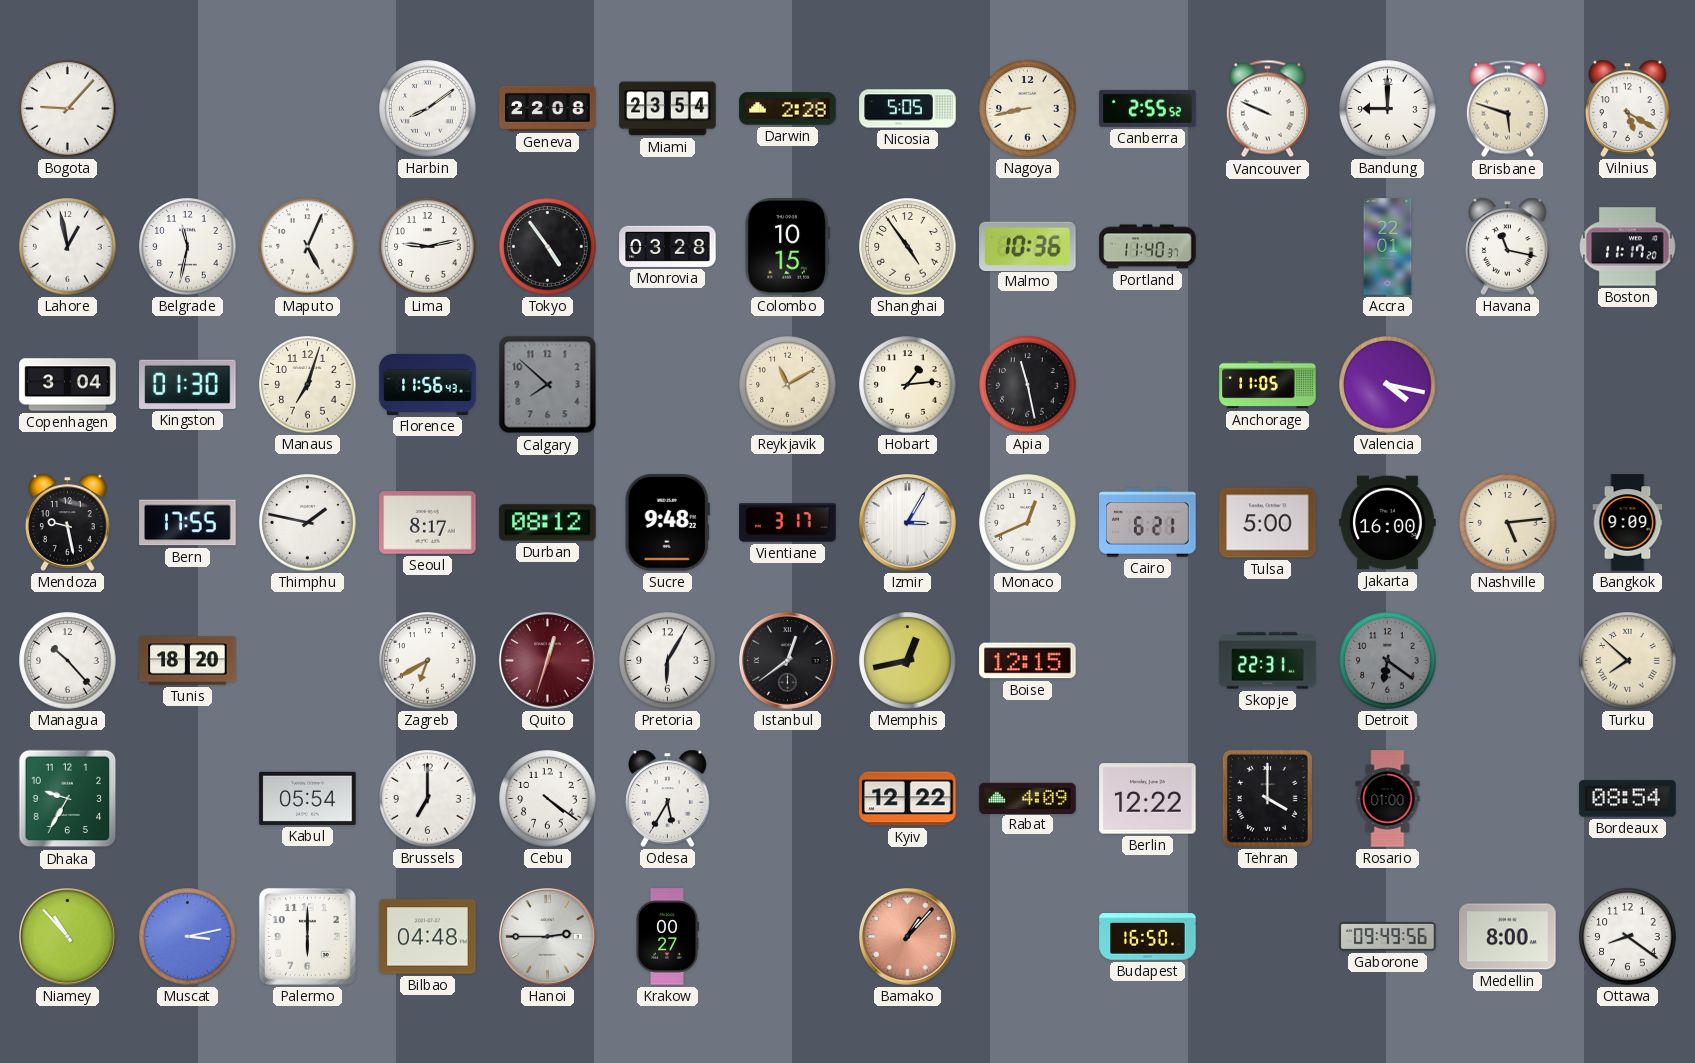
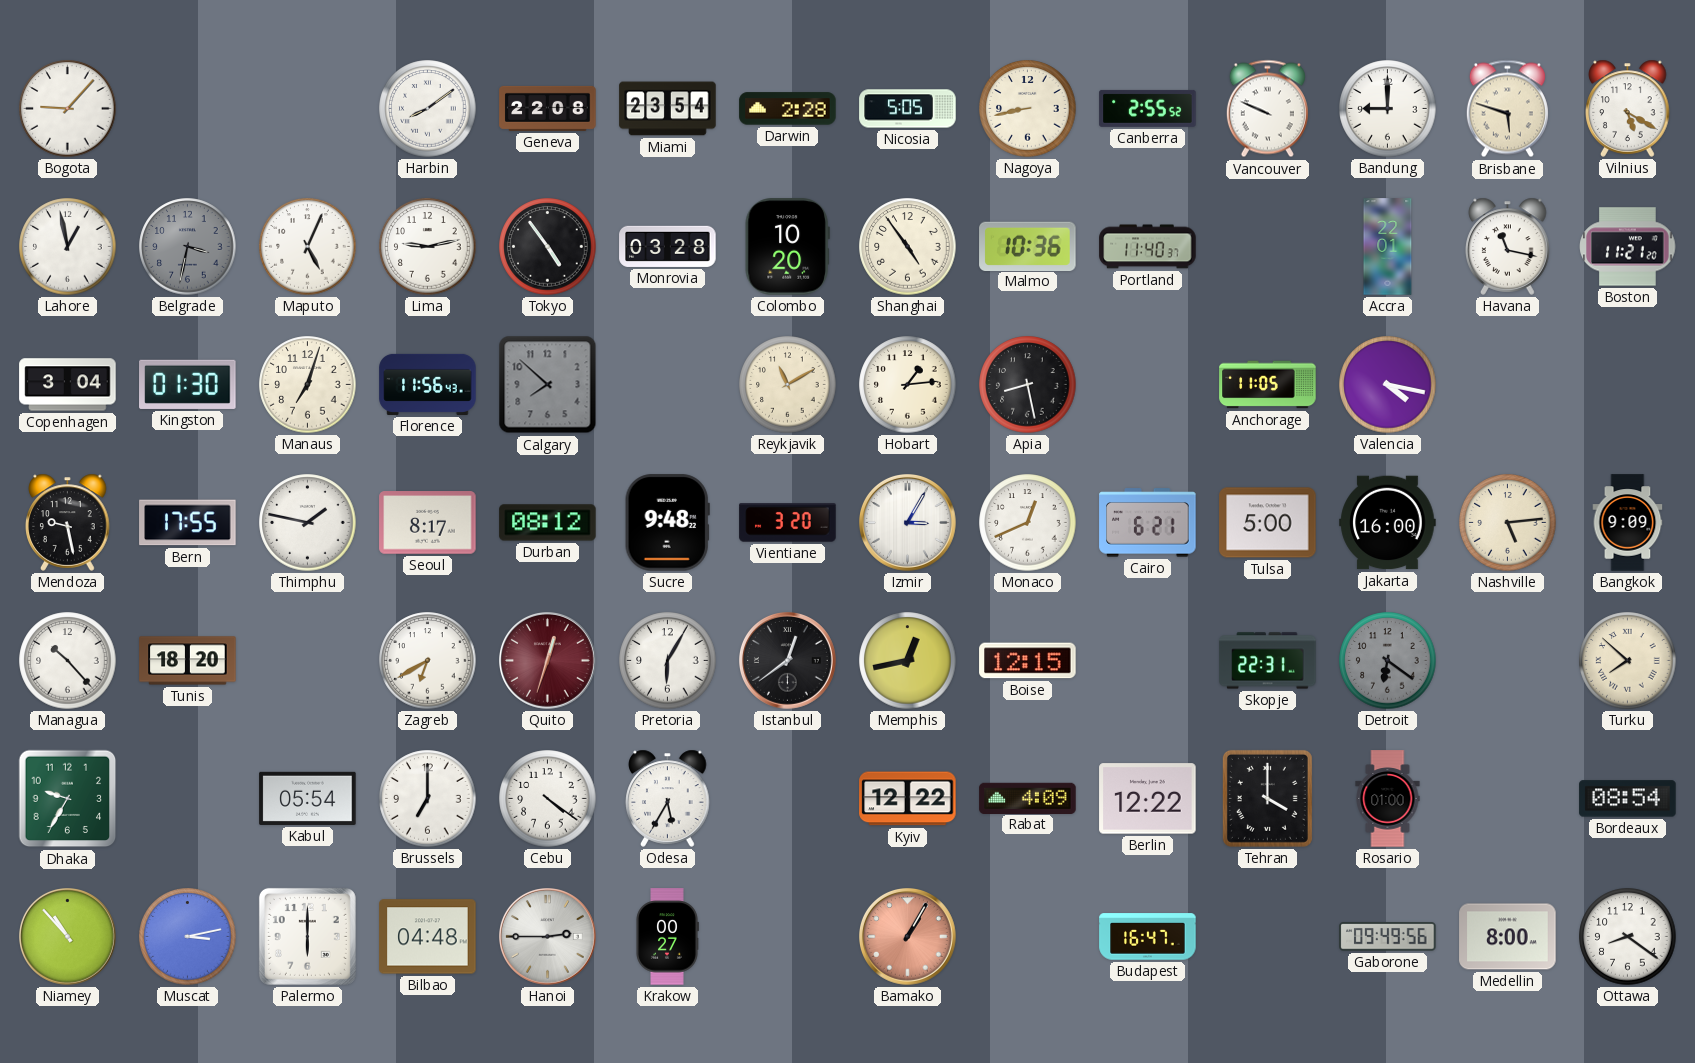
Belgrade: 11:32 -> 3:32 (188, 247)
Belgrade dial: white -> grey (188, 247)
Colombo: 10:15 -> 10:20 (787, 247)
Boston: 11:17 -> 11:21 (1628, 247)
Apia: 11:28 -> 8:28 (1028, 385)
Vientiane: 3:17 -> 3:20 (788, 523)
Bamako: 1:07 -> 1:05 (908, 937)
Budapest: 16:50 -> 16:47 (1148, 937)
